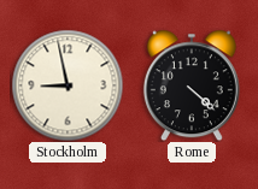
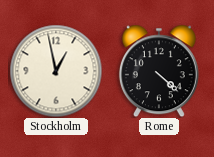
Stockholm: 8:58 -> 12:58 (56, 71)
